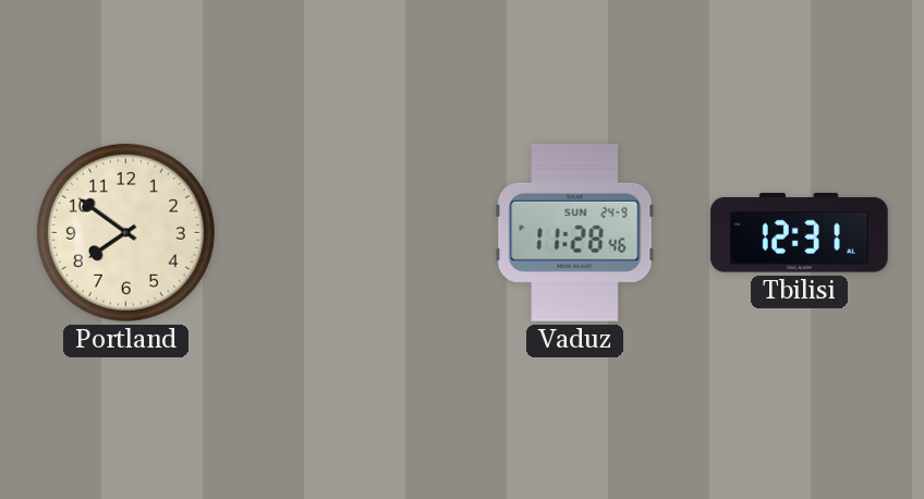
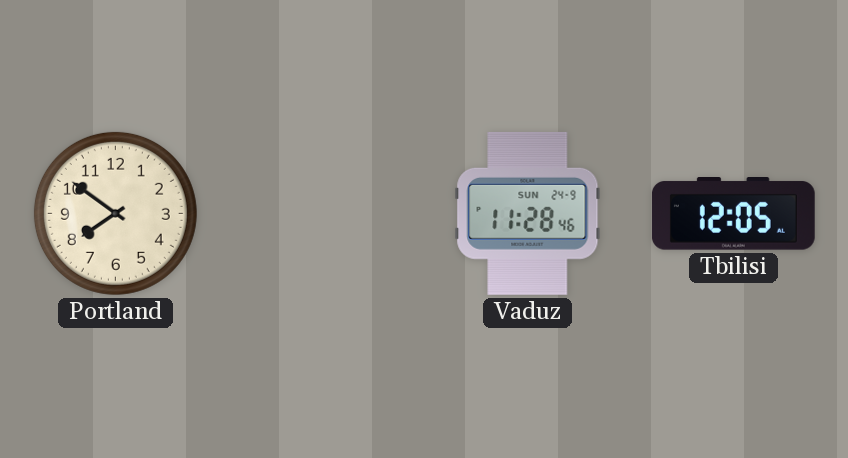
Tbilisi: 12:31 -> 12:05 (733, 214)
